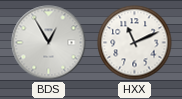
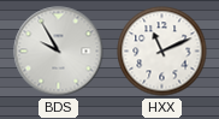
BDS: 12:55 -> 9:55 (59, 52)
